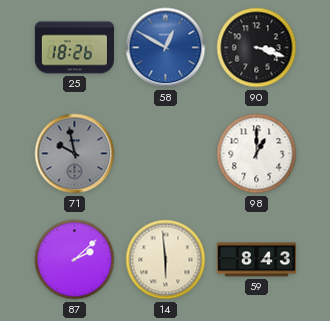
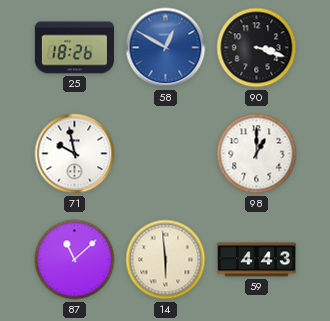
71 dial: grey -> white (75, 154)
87: 2:08 -> 11:08 (75, 260)
59: 8:43 -> 4:43 (256, 260)
